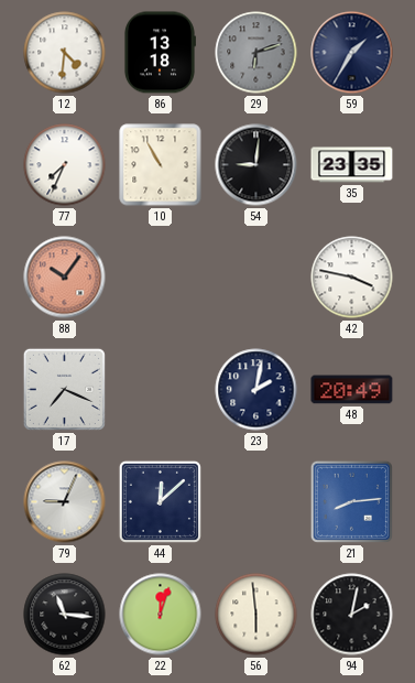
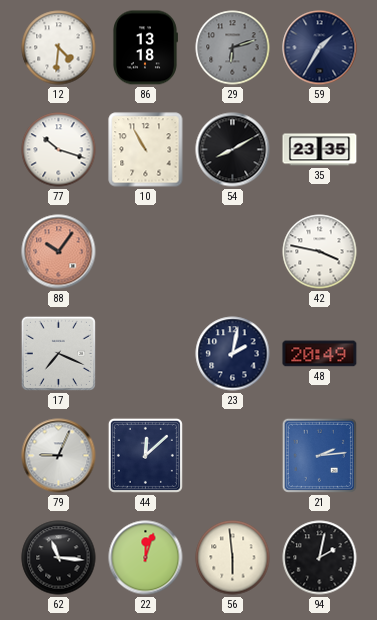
77: 7:34 -> 10:18 (59, 150)
54: 9:01 -> 8:10 (233, 150)
21: 8:14 -> 2:14 (319, 455)
